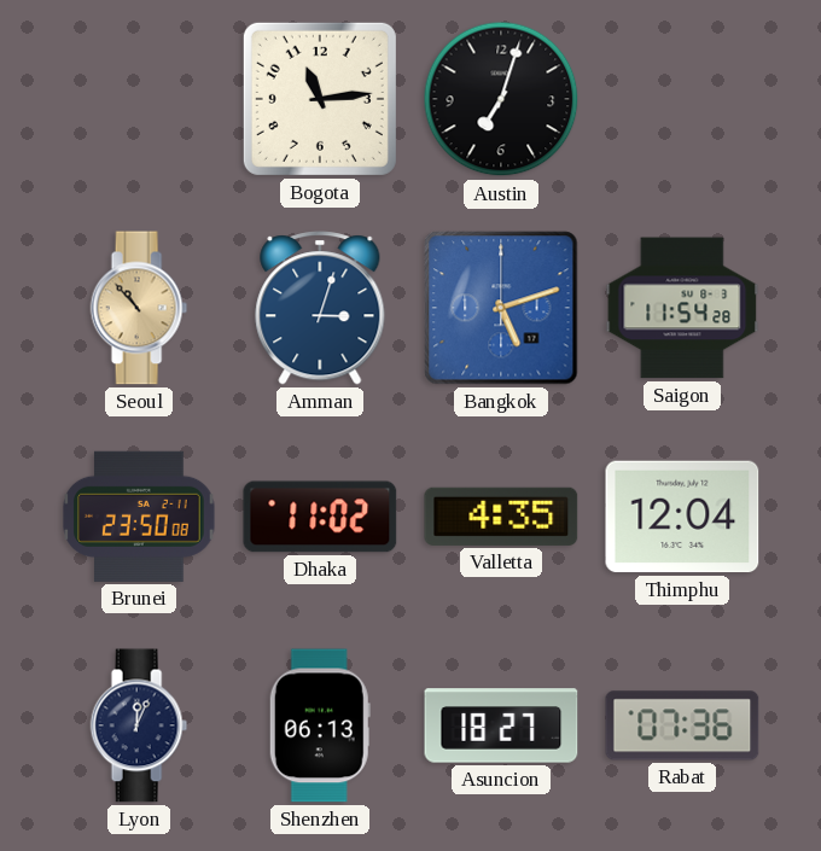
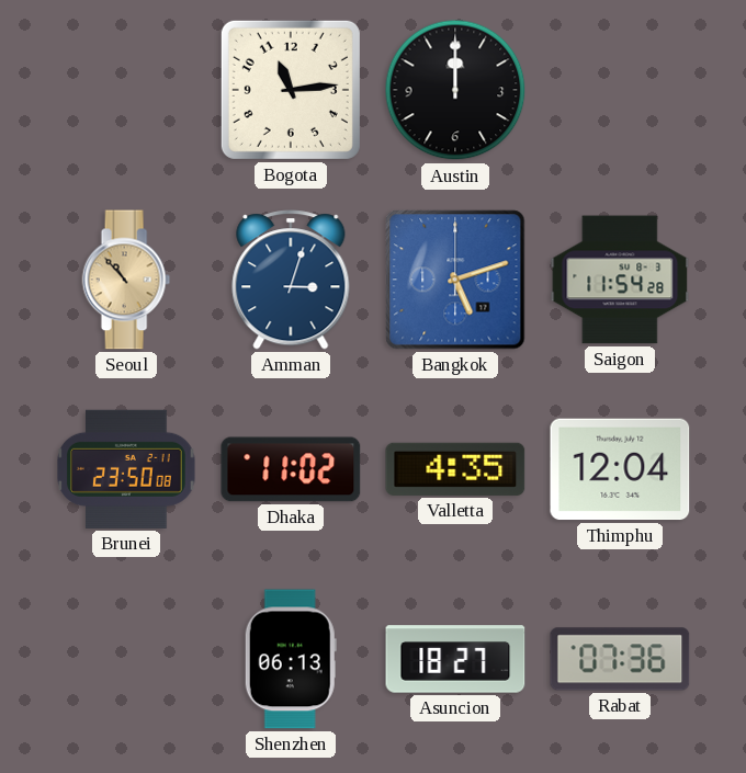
Austin: 7:03 -> 12:00 (455, 90)
Lyon: 12:04 -> none (139, 725)
